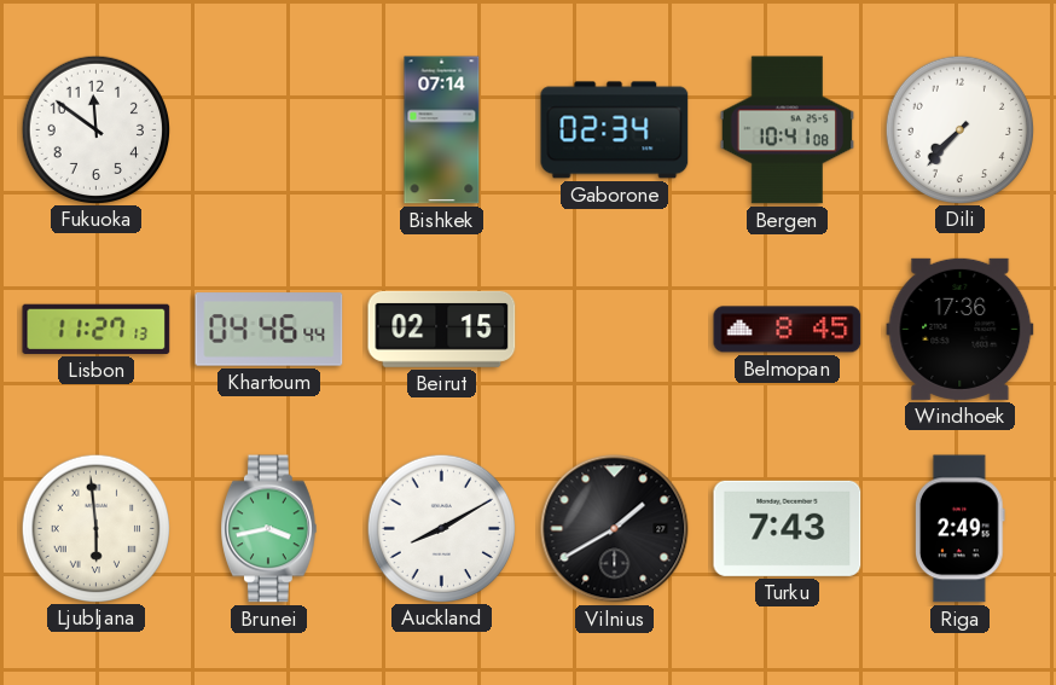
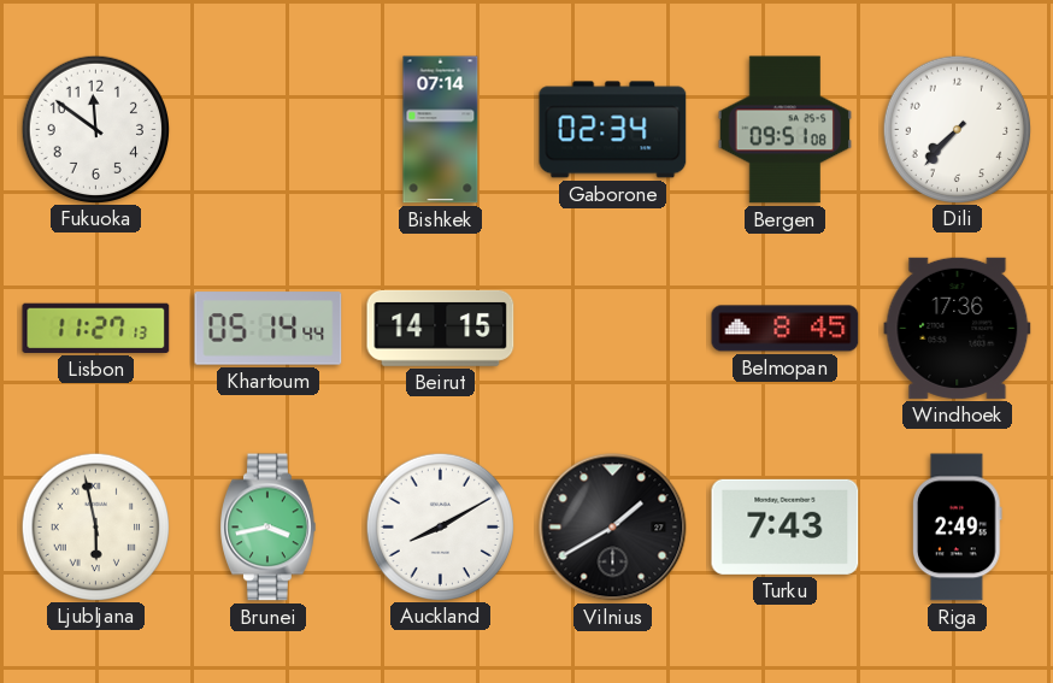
Bergen: 10:41 -> 09:51 (786, 130)
Khartoum: 04:46 -> 05:14 (269, 329)
Beirut: 02:15 -> 14:15 (441, 328)
Ljubljana: 5:59 -> 5:58 (95, 526)
